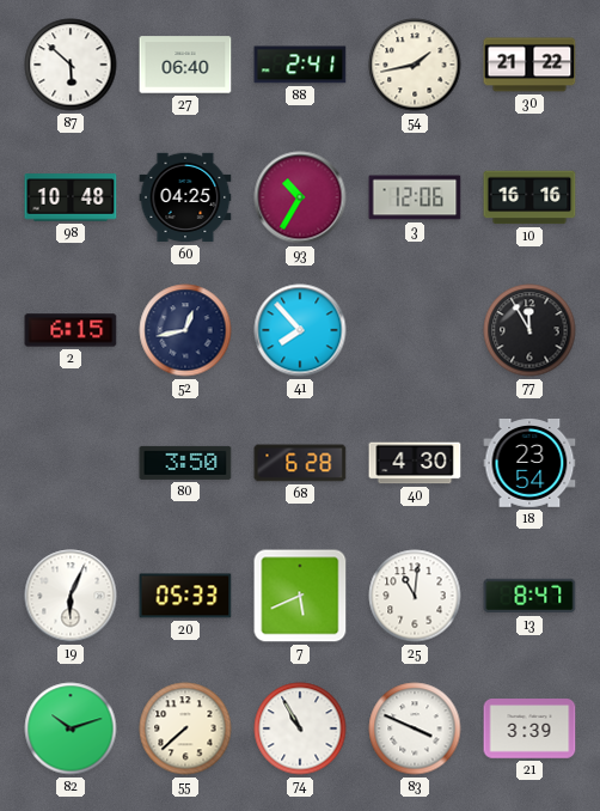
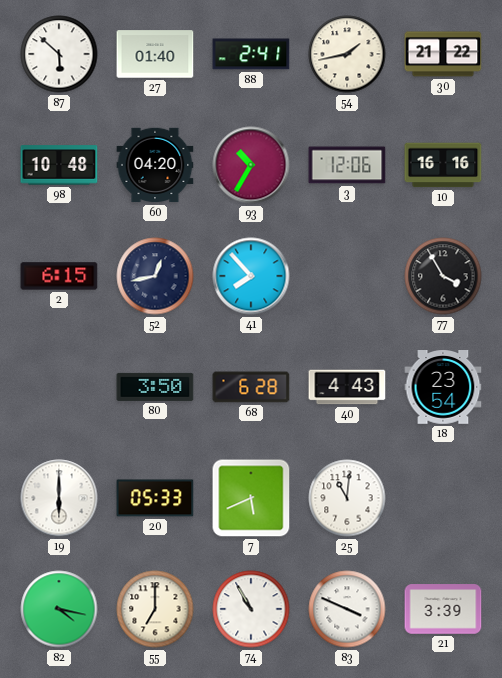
27: 06:40 -> 01:40 (155, 54)
60: 04:25 -> 04:20 (155, 165)
77: 11:55 -> 3:55 (443, 276)
40: 4:30 -> 4:43 (347, 387)
19: 6:04 -> 6:00 (59, 498)
13: 8:47 -> none (529, 596)
82: 10:12 -> 4:17 (59, 609)
55: 7:38 -> 7:00 (155, 609)
